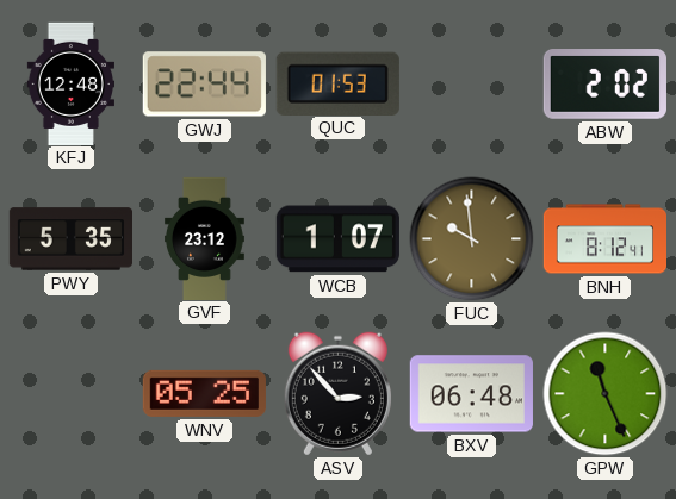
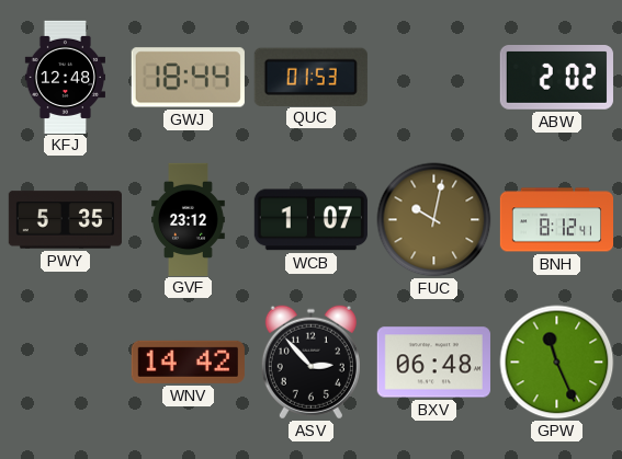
GWJ: 22:44 -> 18:44 (188, 78)
FUC: 9:59 -> 10:02 (434, 220)
WNV: 05:25 -> 14:42 (188, 362)
